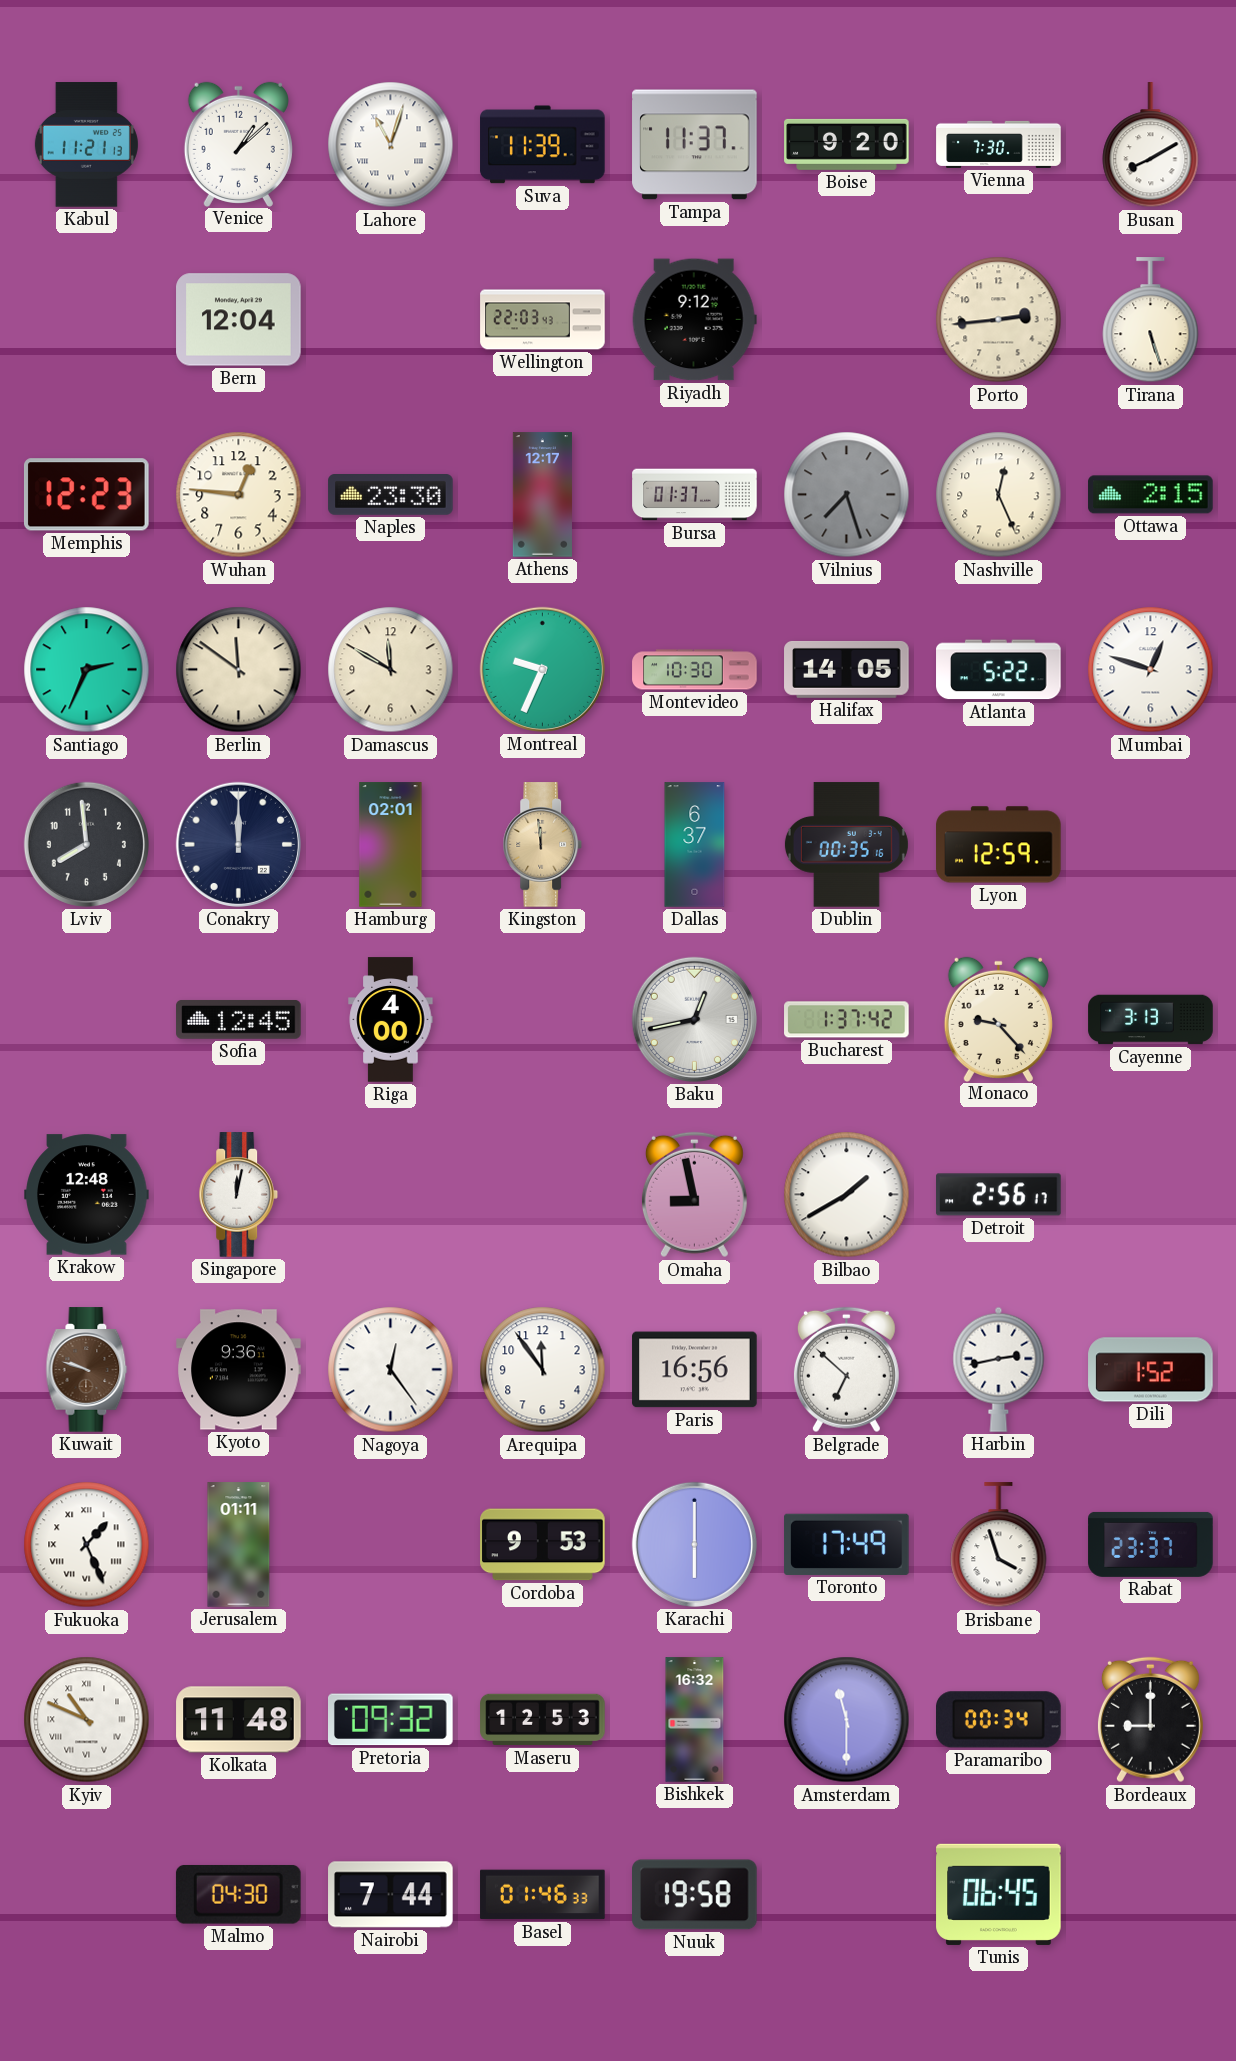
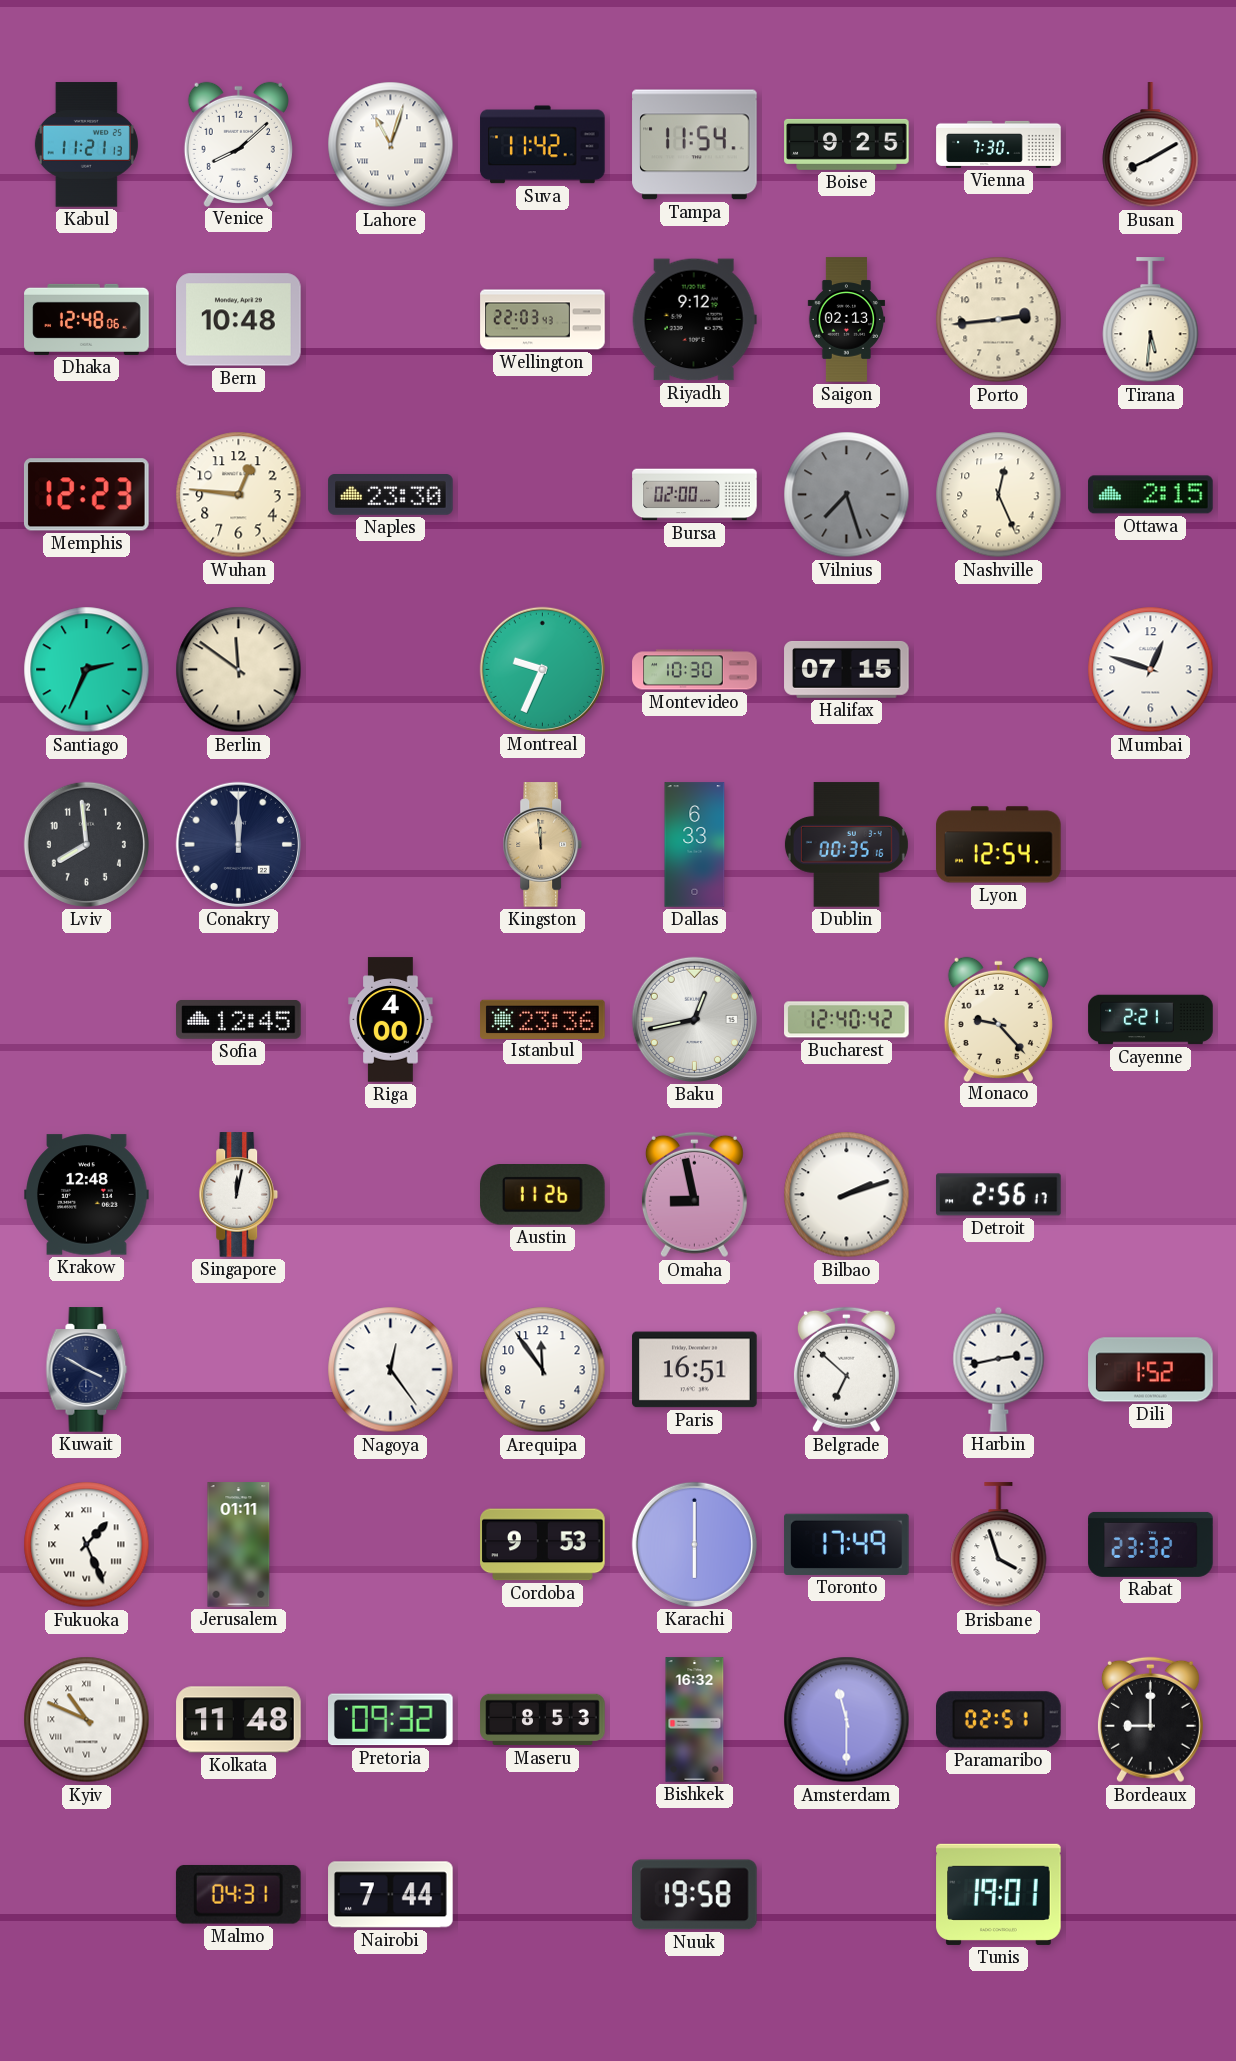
Venice: 1:08 -> 8:08 (238, 144)
Suva: 11:39 -> 11:42 (543, 145)
Tampa: 11:37 -> 11:54 (695, 145)
Boise: 9:20 -> 9:25 (847, 144)
Dhaka: none -> 12:48 (87, 319)
Bern: 12:04 -> 10:48 (239, 320)
Saigon: none -> 02:13 (847, 320)
Tirana: 5:27 -> 5:31 (1151, 320)
Athens: 12:17 -> none (542, 495)
Bursa: 01:37 -> 02:00 (695, 495)
Damascus: 11:50 -> none (391, 670)
Halifax: 14:05 -> 07:15 (847, 669)
Atlanta: 5:22 -> none (999, 670)
Hamburg: 02:01 -> none (391, 845)
Dallas: 6:37 -> 6:33 (695, 845)
Lyon: 12:59 -> 12:54 (999, 845)
Istanbul: none -> 23:36 (543, 1019)
Bucharest: 1:37 -> 12:40 (847, 1020)
Cayenne: 3:13 -> 2:21 (1151, 1020)
Austin: none -> 11:26 (543, 1195)
Bilbao: 1:40 -> 2:12 (847, 1195)
Kuwait: 9:48 -> 3:50 (87, 1370)
Kuwait dial: brown -> navy (87, 1370)
Kyoto: 9:36 -> none (239, 1370)
Paris: 16:56 -> 16:51 (695, 1370)
Rabat: 23:37 -> 23:32 (1151, 1544)
Maseru: 12:53 -> 8:53 (543, 1720)
Paramaribo: 00:34 -> 02:51 (999, 1720)
Malmo: 04:30 -> 04:31 (238, 1894)
Basel: 01:46 -> none (543, 1895)
Tunis: 06:45 -> 19:01 (999, 1894)
